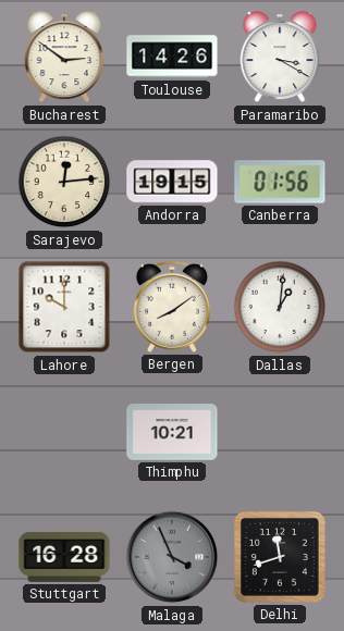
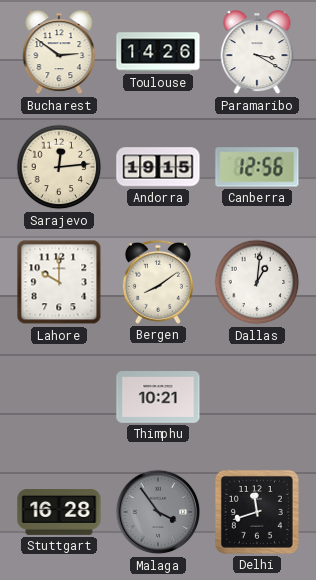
Canberra: 01:56 -> 12:56 (257, 167)
Malaga: 3:56 -> 3:54 (158, 512)
